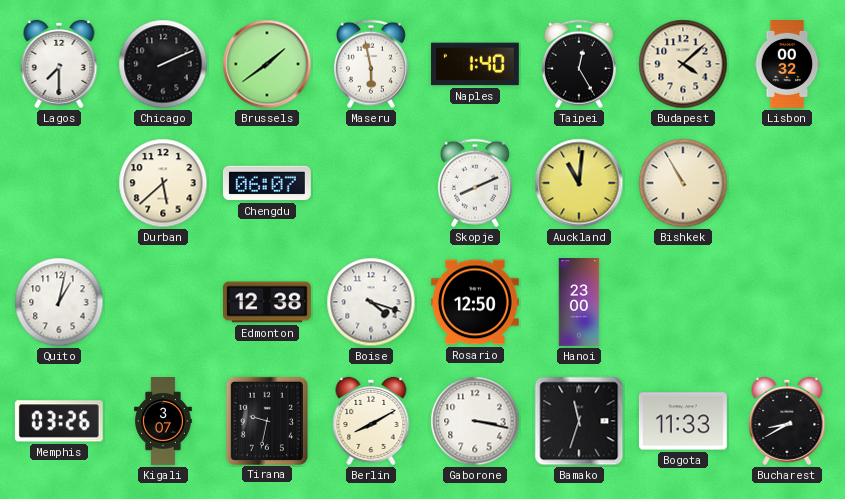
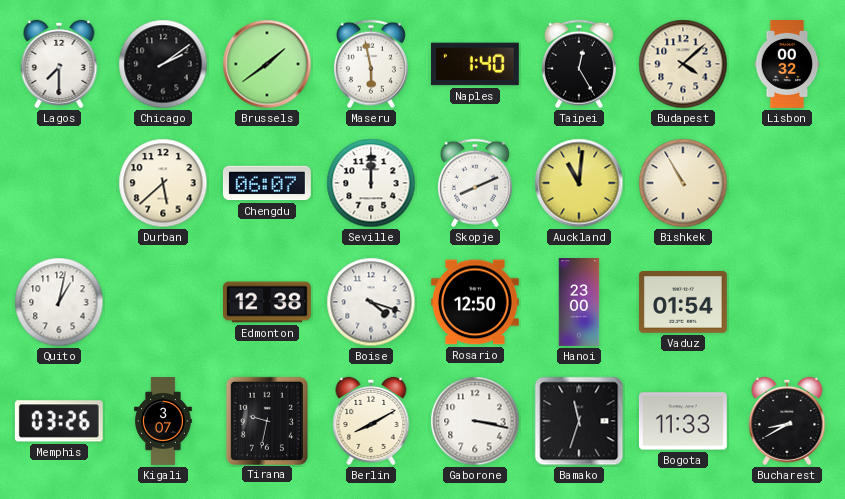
Chicago: 2:11 -> 2:09 (163, 64)
Seville: none -> 12:00 (371, 183)
Vaduz: none -> 01:54 (683, 303)
